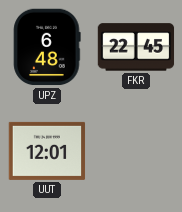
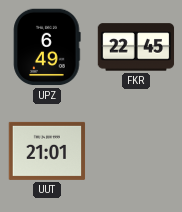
UPZ: 6:48 -> 6:49 (47, 47)
UUT: 12:01 -> 21:01 (47, 151)
